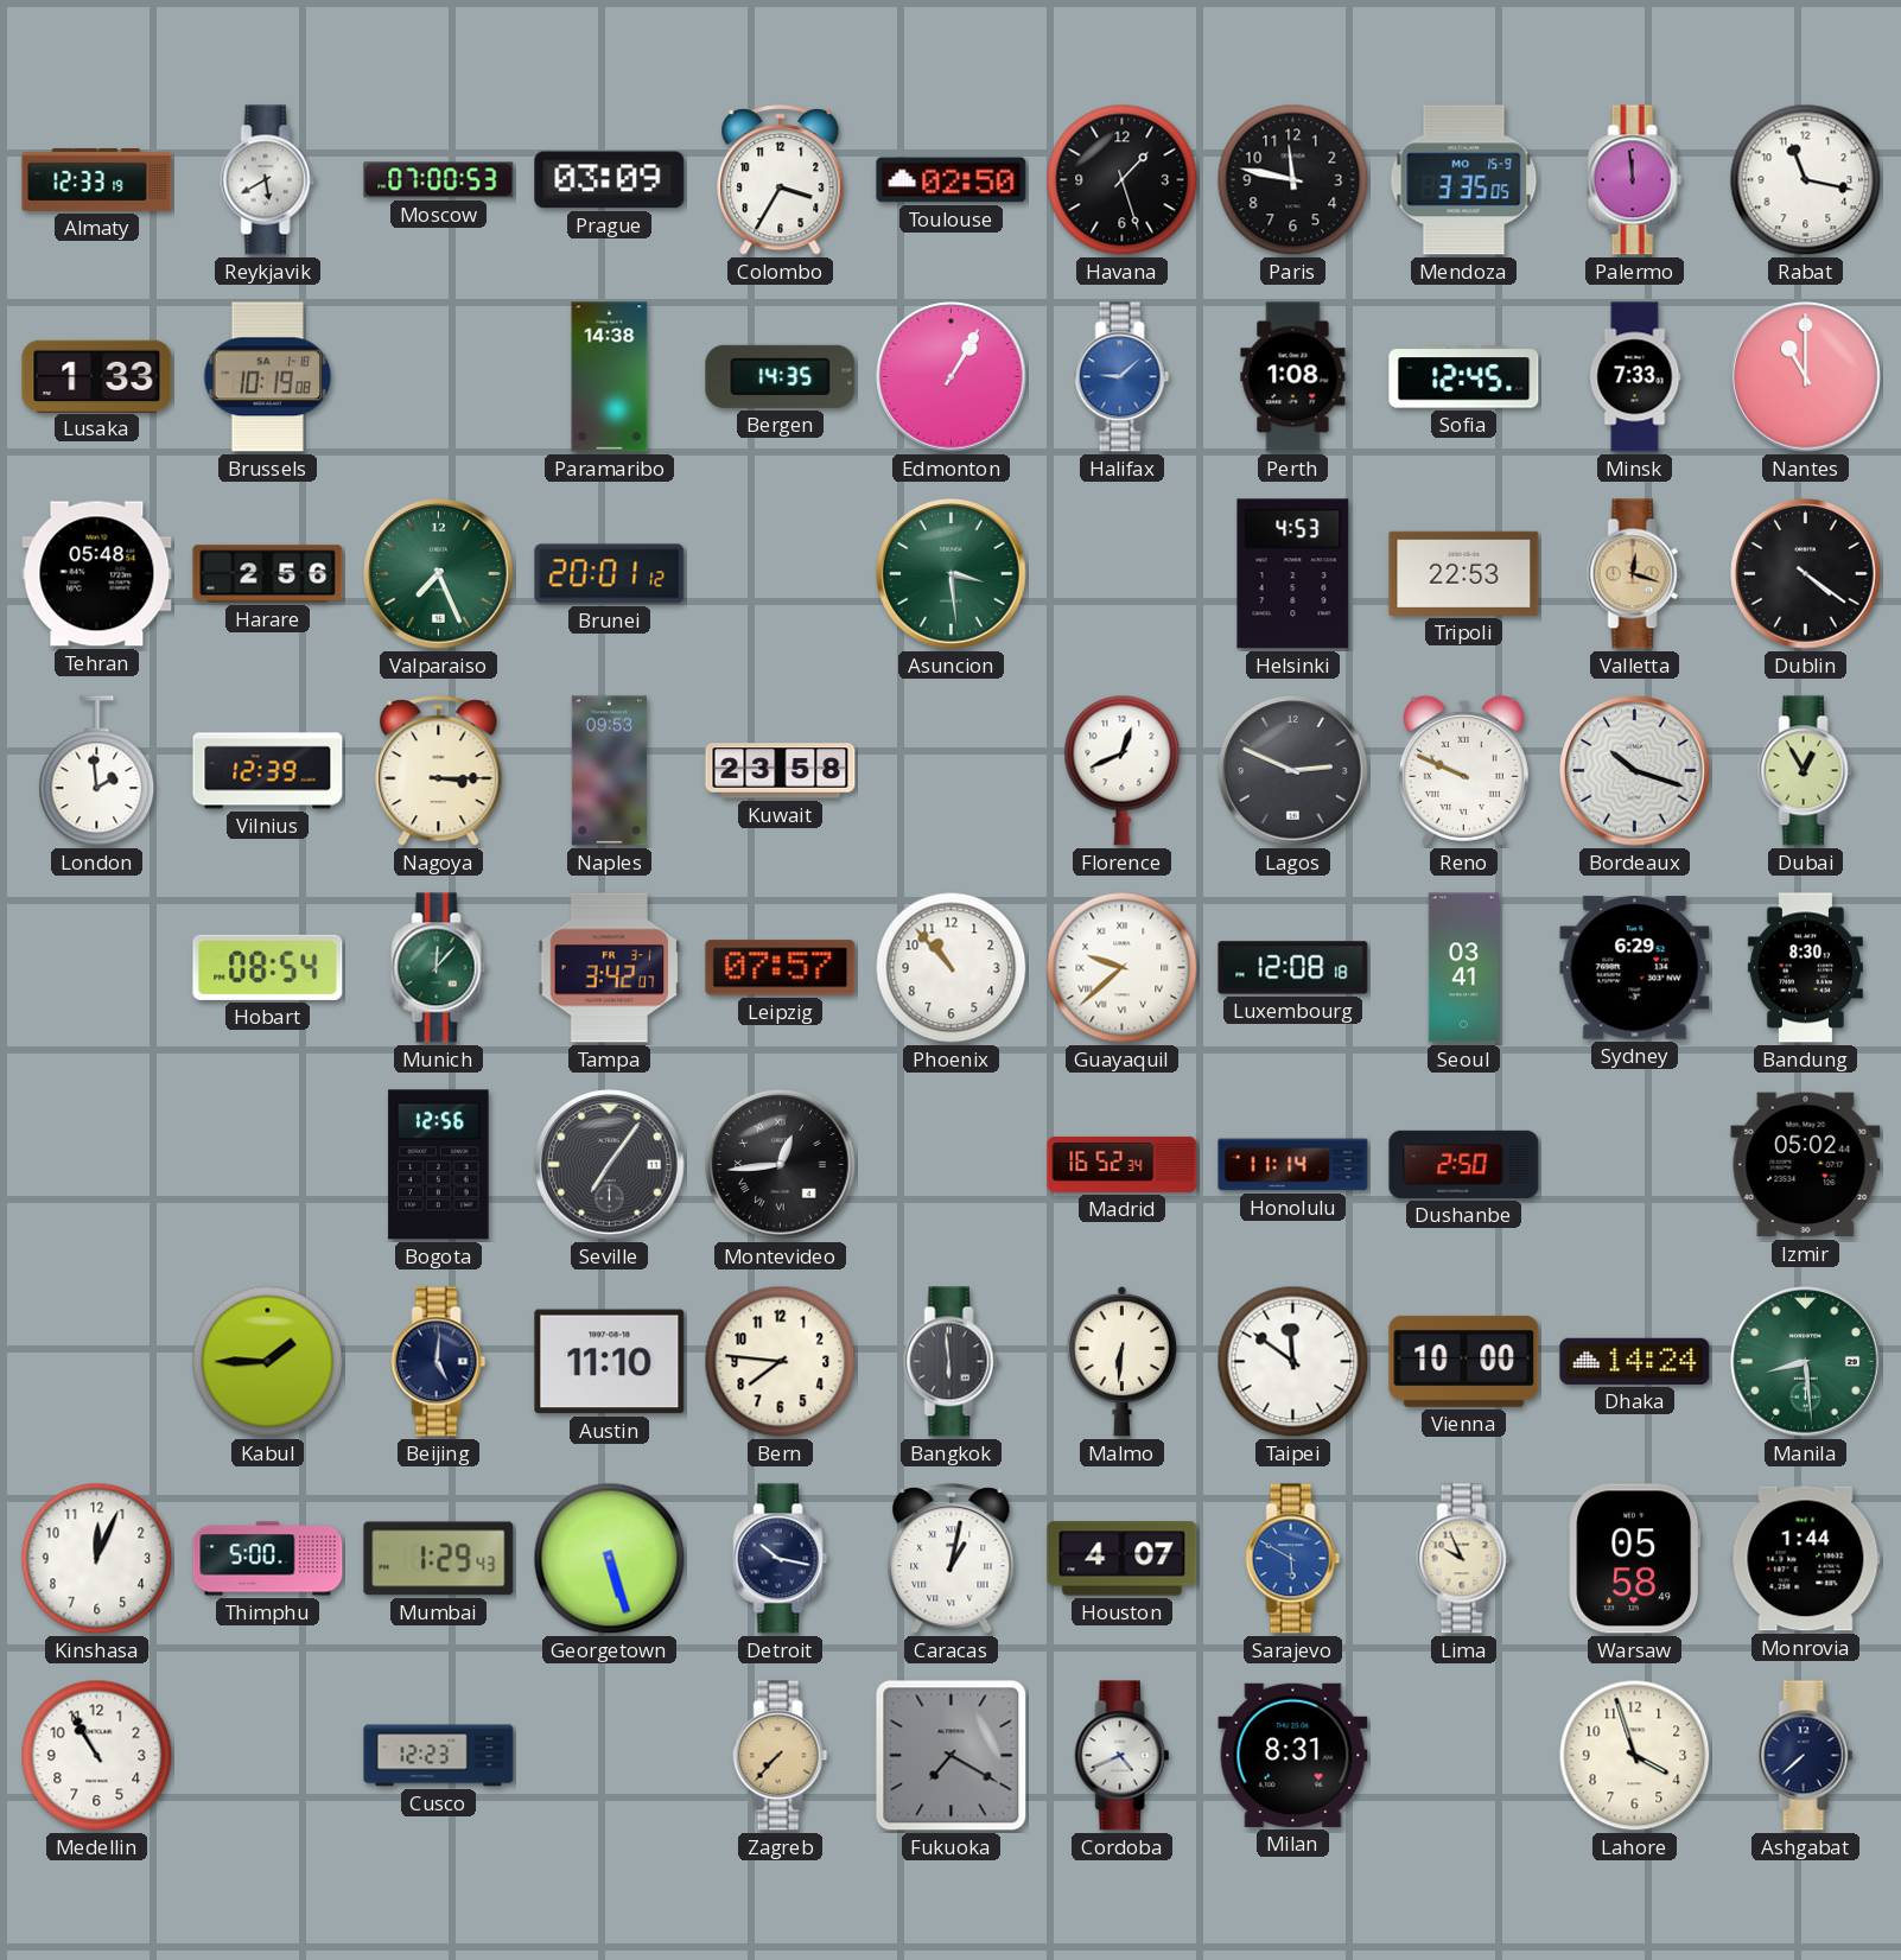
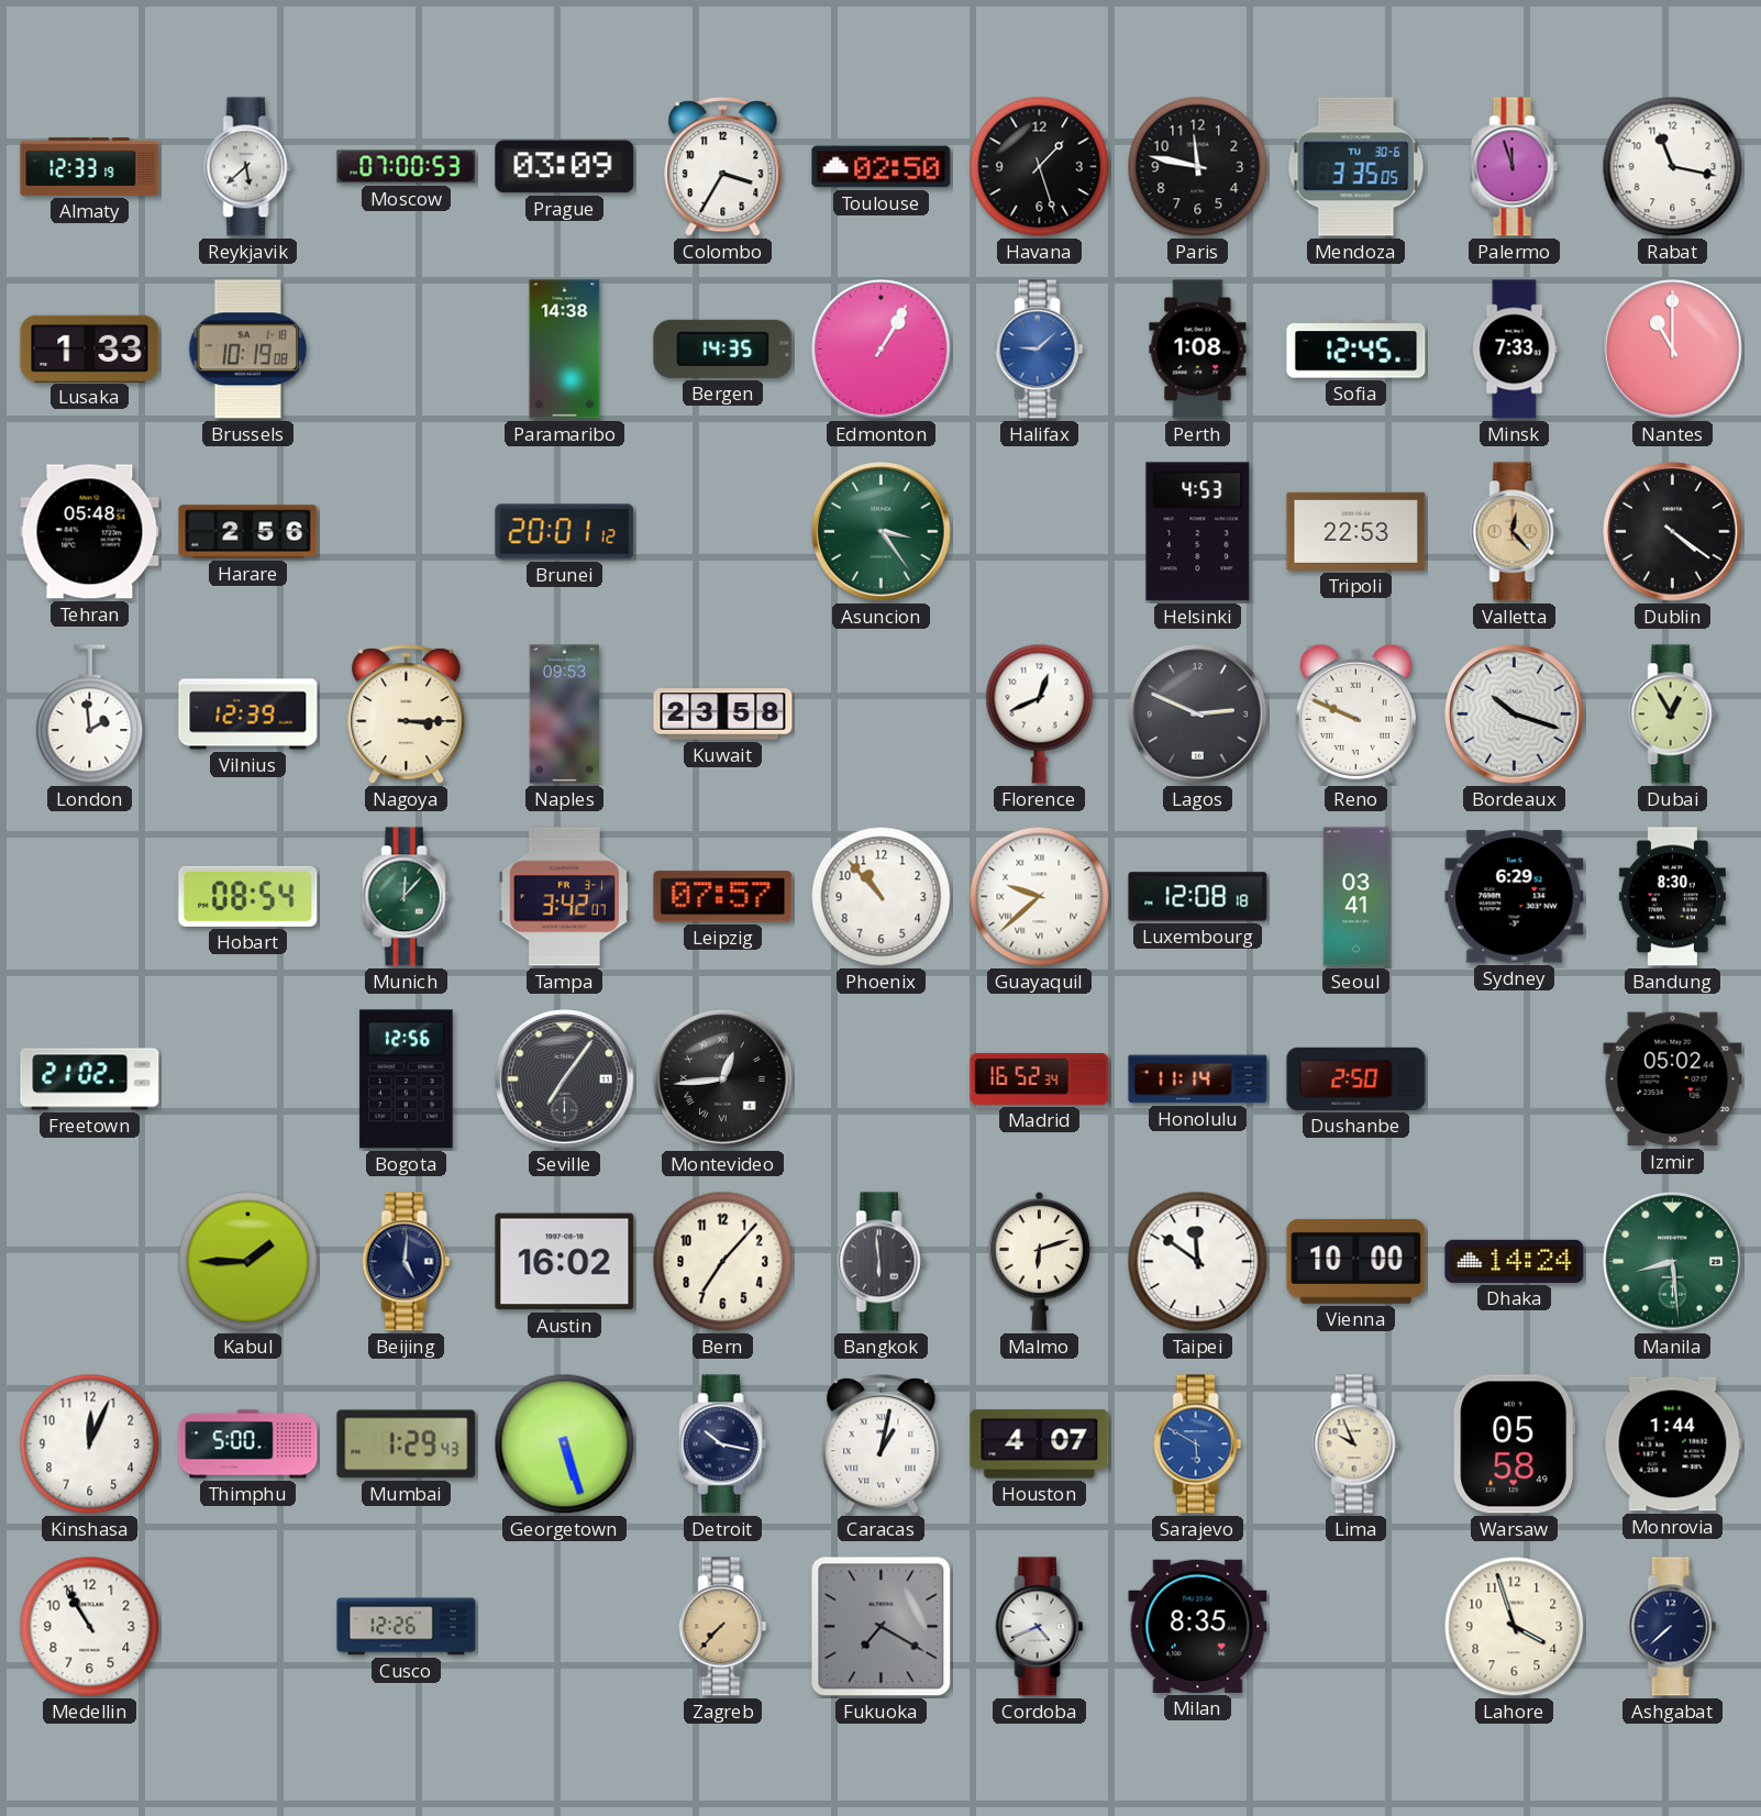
Reykjavik: 5:40 -> 5:38 (248, 167)
Mendoza date: MO 15-9 -> TU 30-6 (1356, 167)
Palermo: 11:59 -> 11:57 (1515, 167)
Valparaiso: 7:26 -> none (439, 574)
Asuncion: 3:29 -> 3:24 (882, 532)
Valletta: 12:18 -> 12:23 (1515, 532)
Freetown: none -> 21:02 (90, 1079)
Austin: 11:10 -> 16:02 (565, 1262)
Bern: 7:46 -> 7:07 (723, 1262)
Malmo: 6:31 -> 6:12 (1040, 1261)
Cusco: 12:23 -> 12:26 (407, 1627)
Milan: 8:31 -> 8:35 (1198, 1626)
